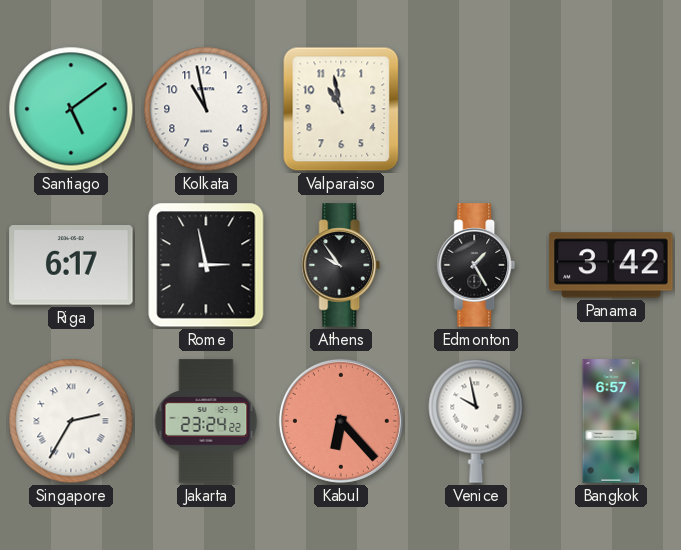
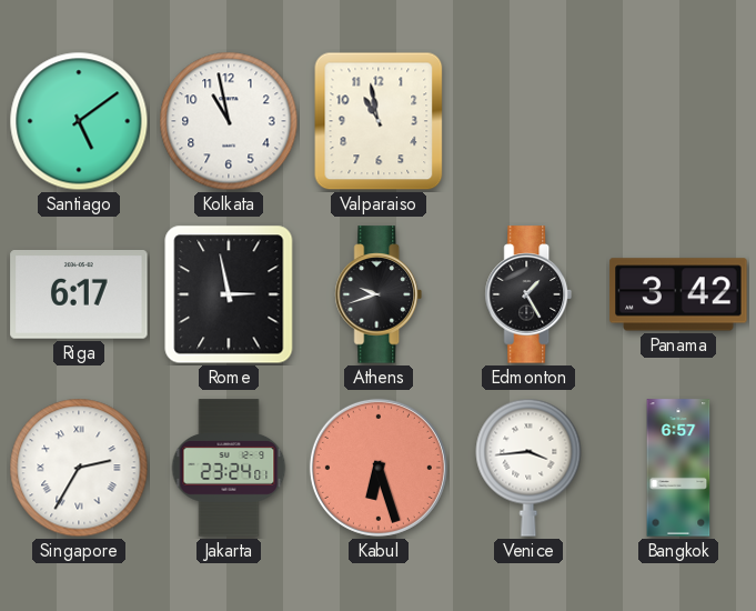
Athens: 9:54 -> 9:42 (379, 294)
Jakarta: 23:24:22 -> 23:24:01 (229, 468)
Kabul: 6:23 -> 6:27 (379, 468)
Venice: 9:58 -> 3:44 (528, 468)
